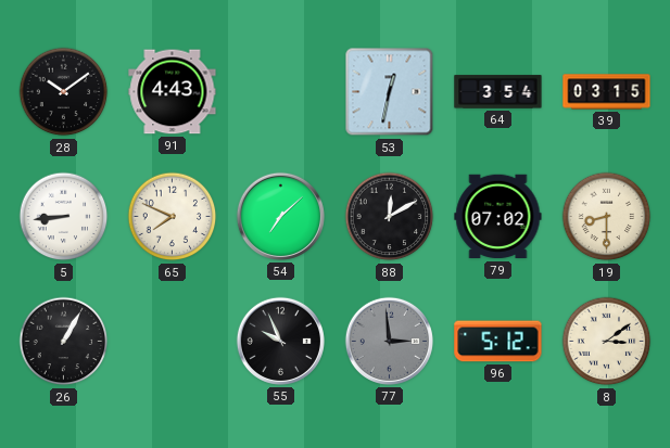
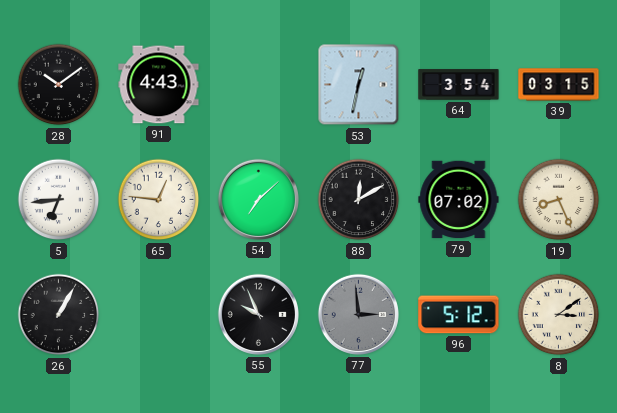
5: 8:44 -> 6:44 (59, 200)
65: 7:49 -> 12:46 (159, 200)
19: 8:30 -> 8:26 (559, 200)
